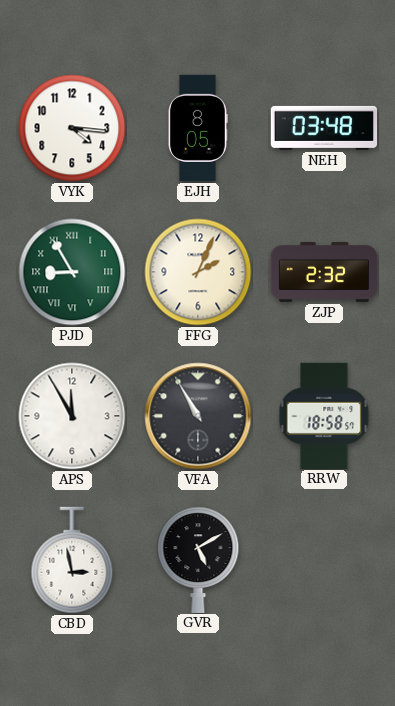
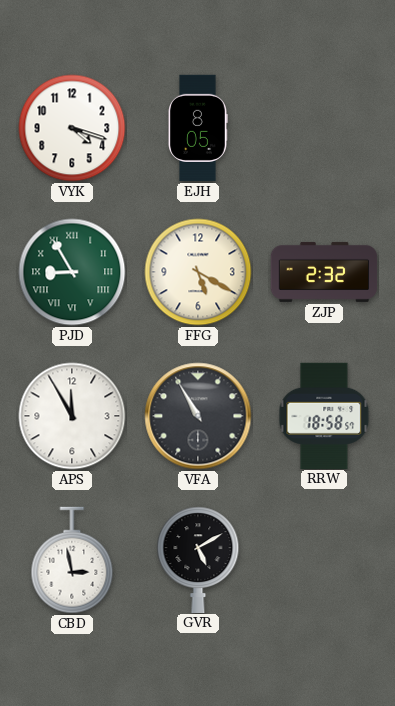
VYK: 4:16 -> 4:18 (72, 128)
NEH: 03:48 -> none (324, 128)
FFG: 2:04 -> 5:20 (198, 272)
